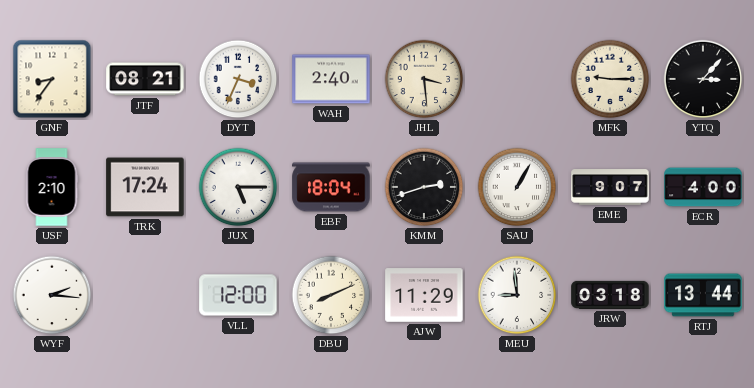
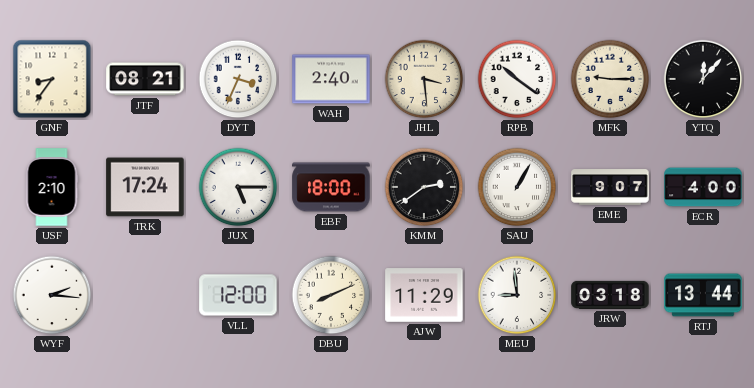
RPB: none -> 10:21 (517, 79)
YTQ: 3:07 -> 12:07 (703, 79)
EBF: 18:04 -> 18:00 (331, 187)
KMM: 2:42 -> 2:39 (424, 187)
